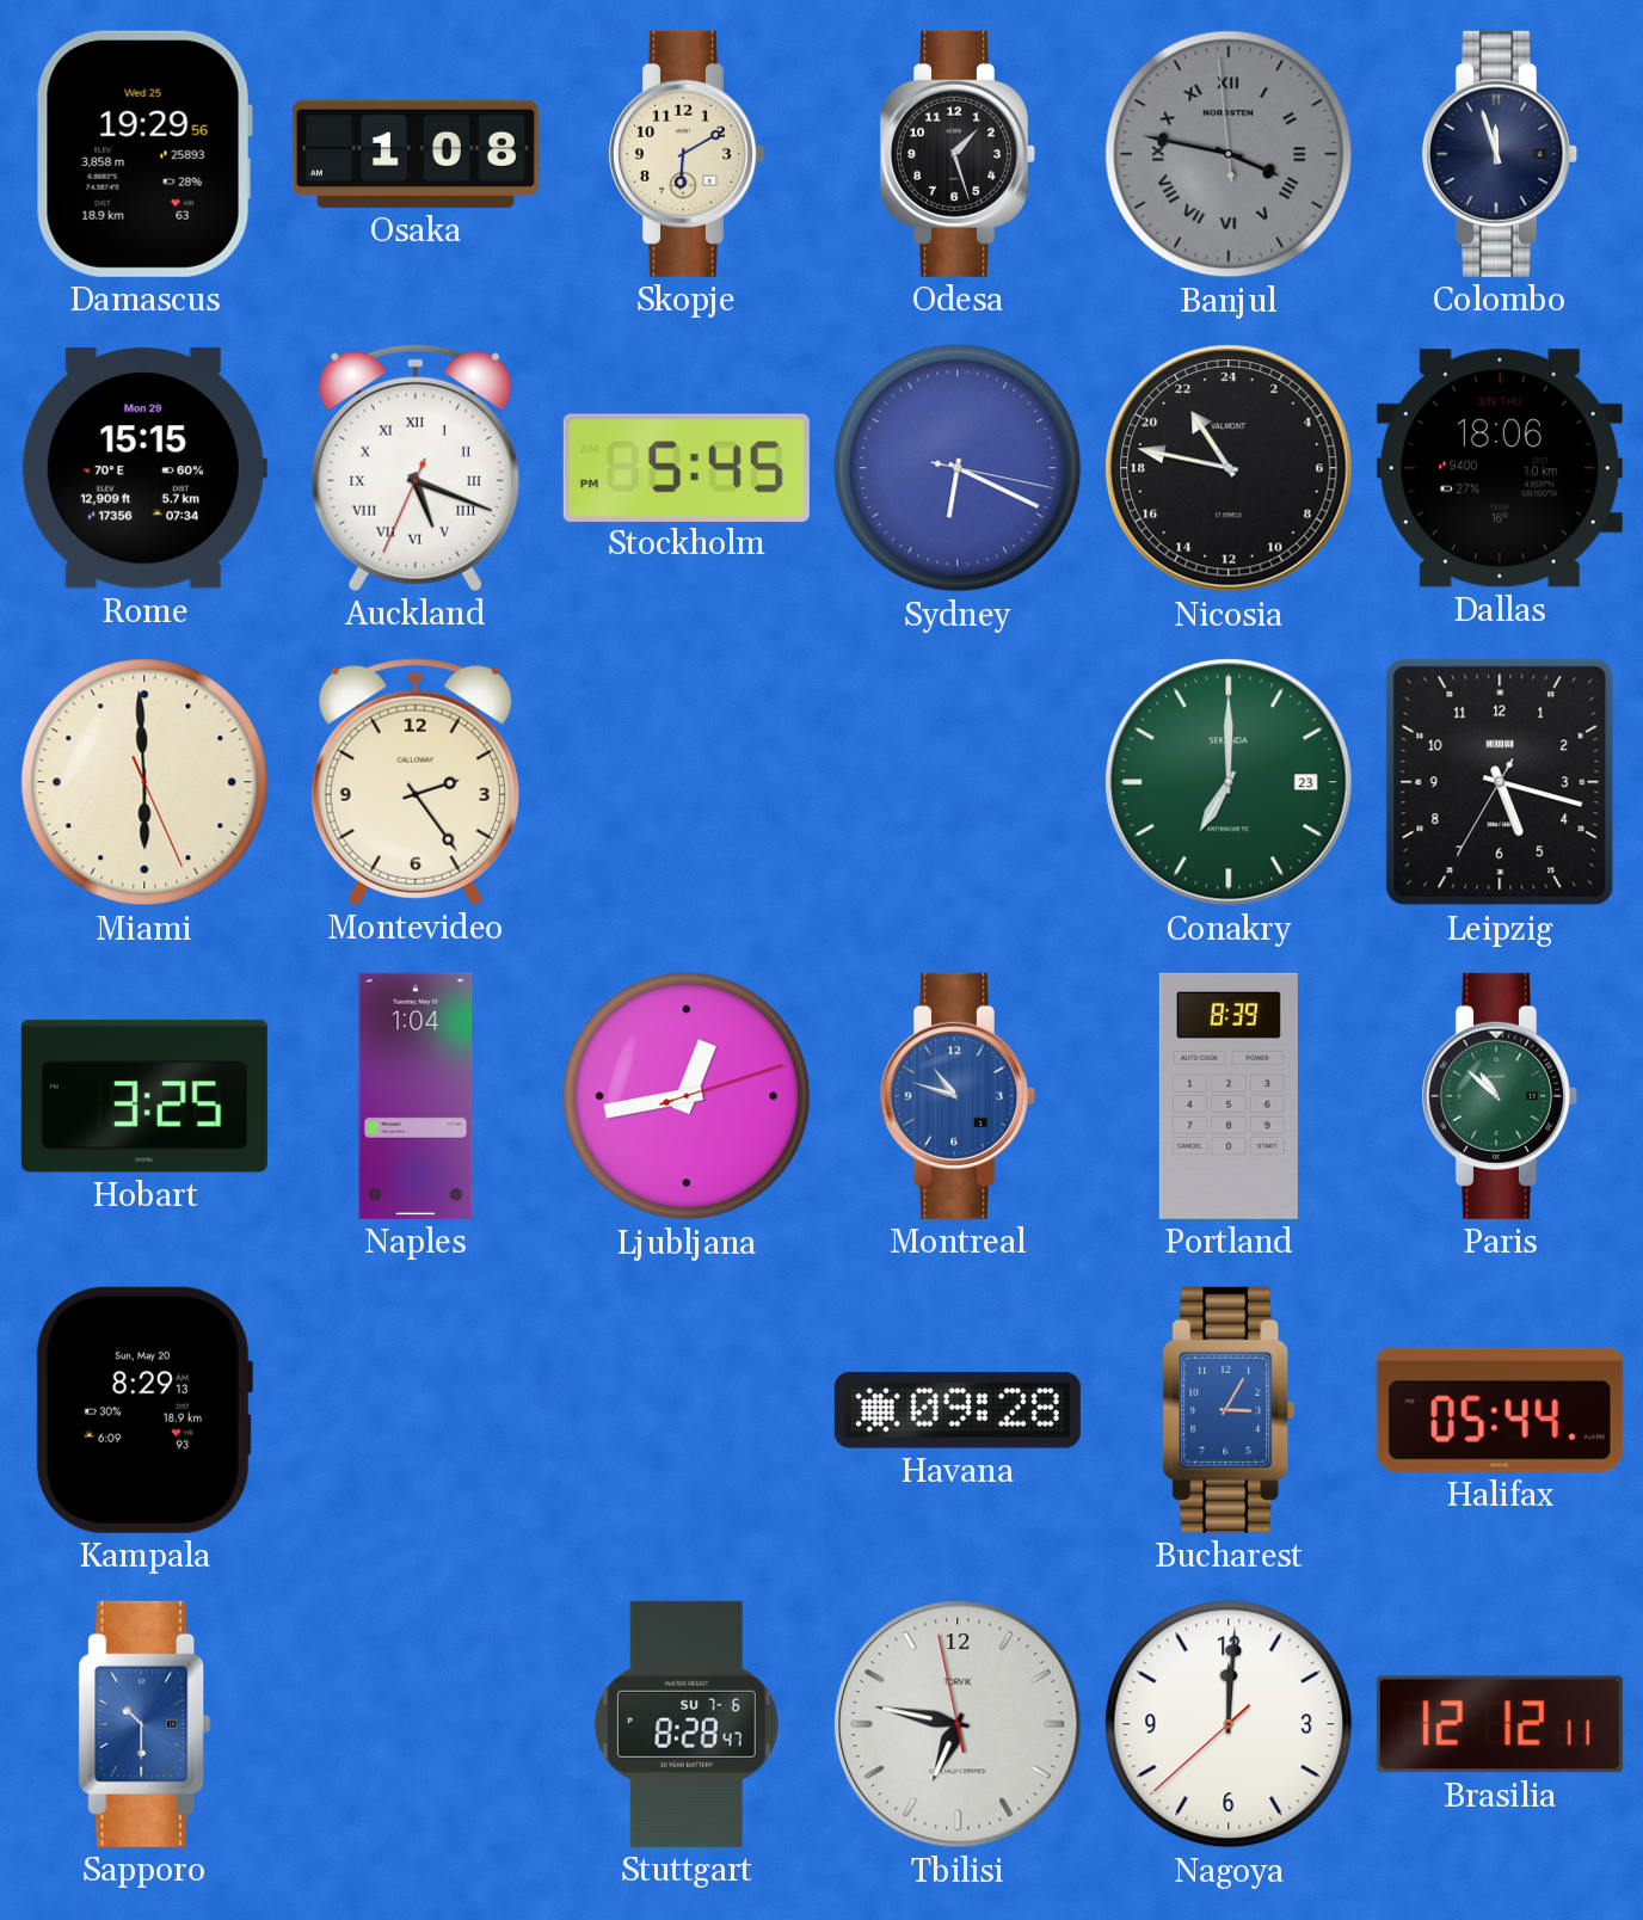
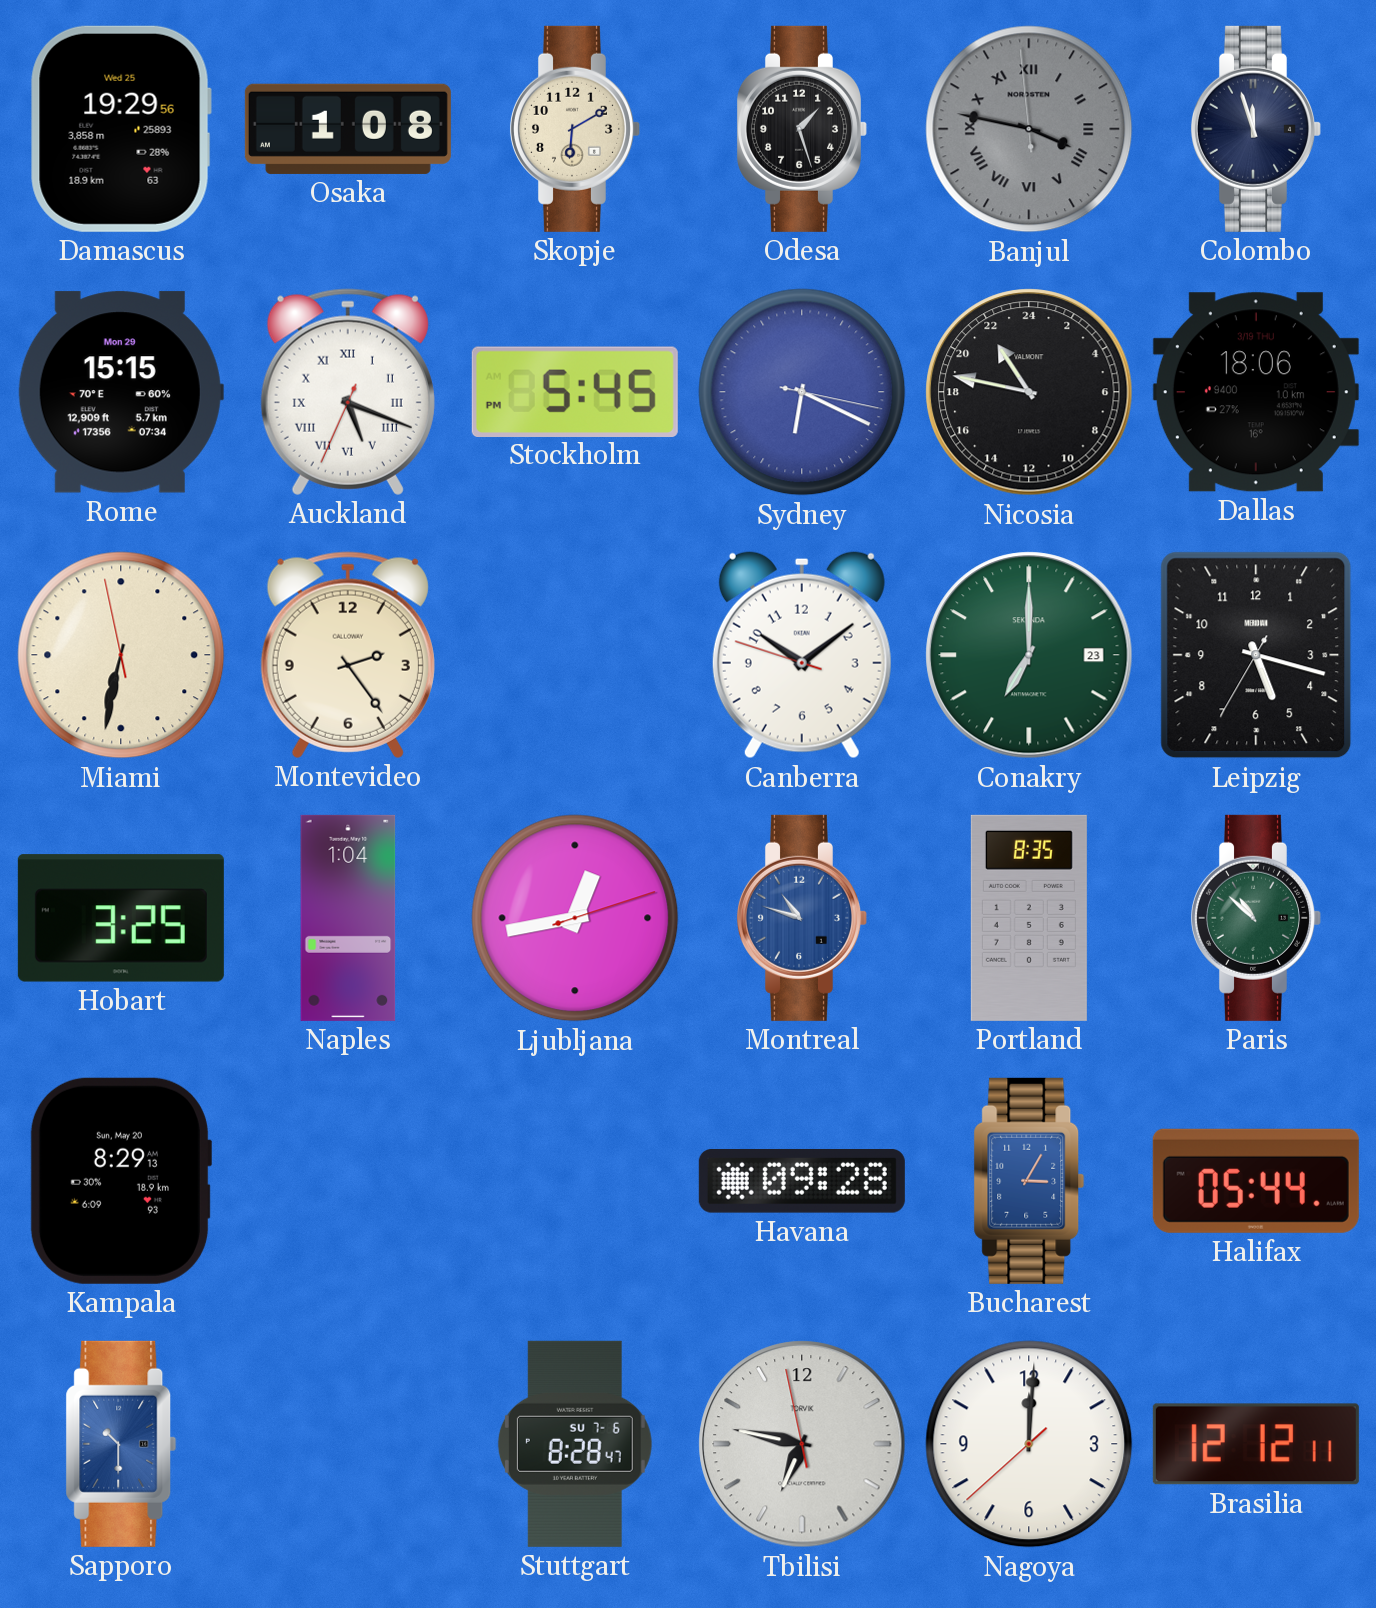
Miami: 5:59 -> 6:31 (121, 655)
Canberra: none -> 10:08 (802, 655)
Portland: 8:39 -> 8:35 (1029, 918)
